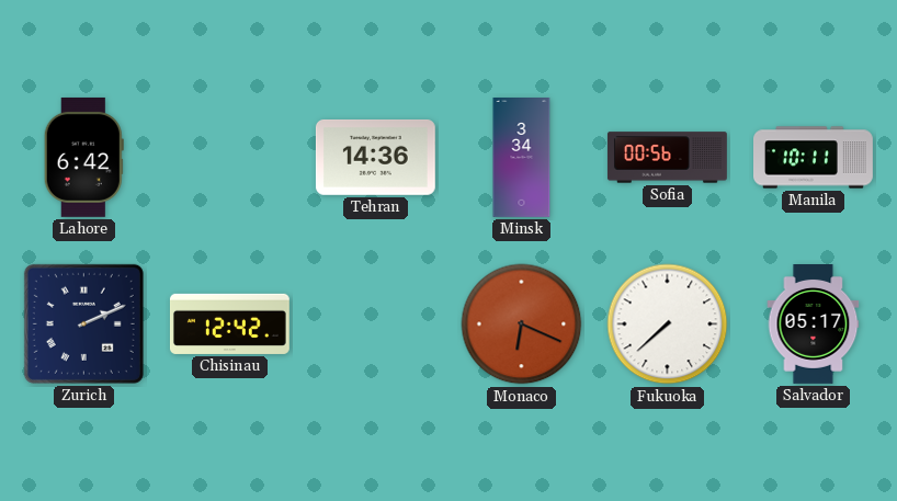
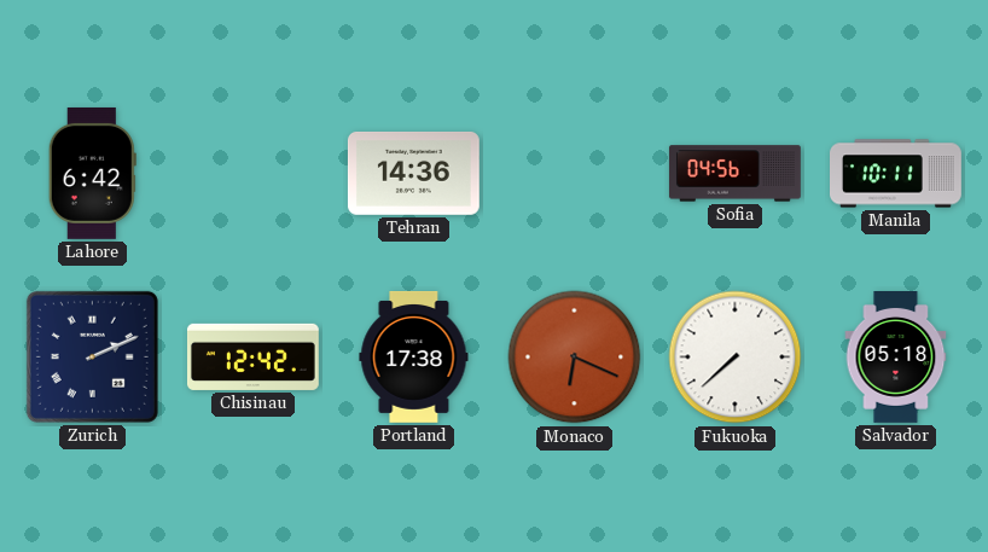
Minsk: 3:34 -> none (522, 158)
Sofia: 00:56 -> 04:56 (734, 174)
Portland: none -> 17:38 (414, 356)
Salvador: 05:17 -> 05:18 (896, 358)
